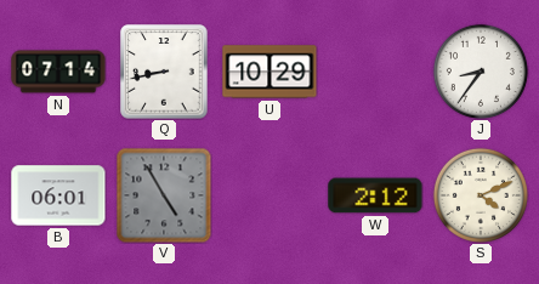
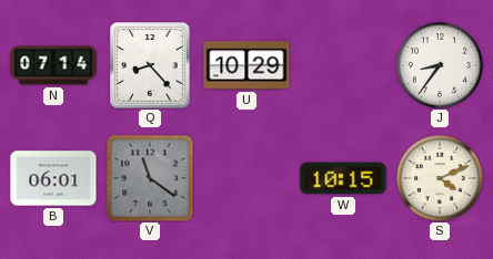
Q: 8:43 -> 8:23 (150, 65)
V: 4:55 -> 11:21 (150, 178)
W: 2:12 -> 10:15 (343, 178)
